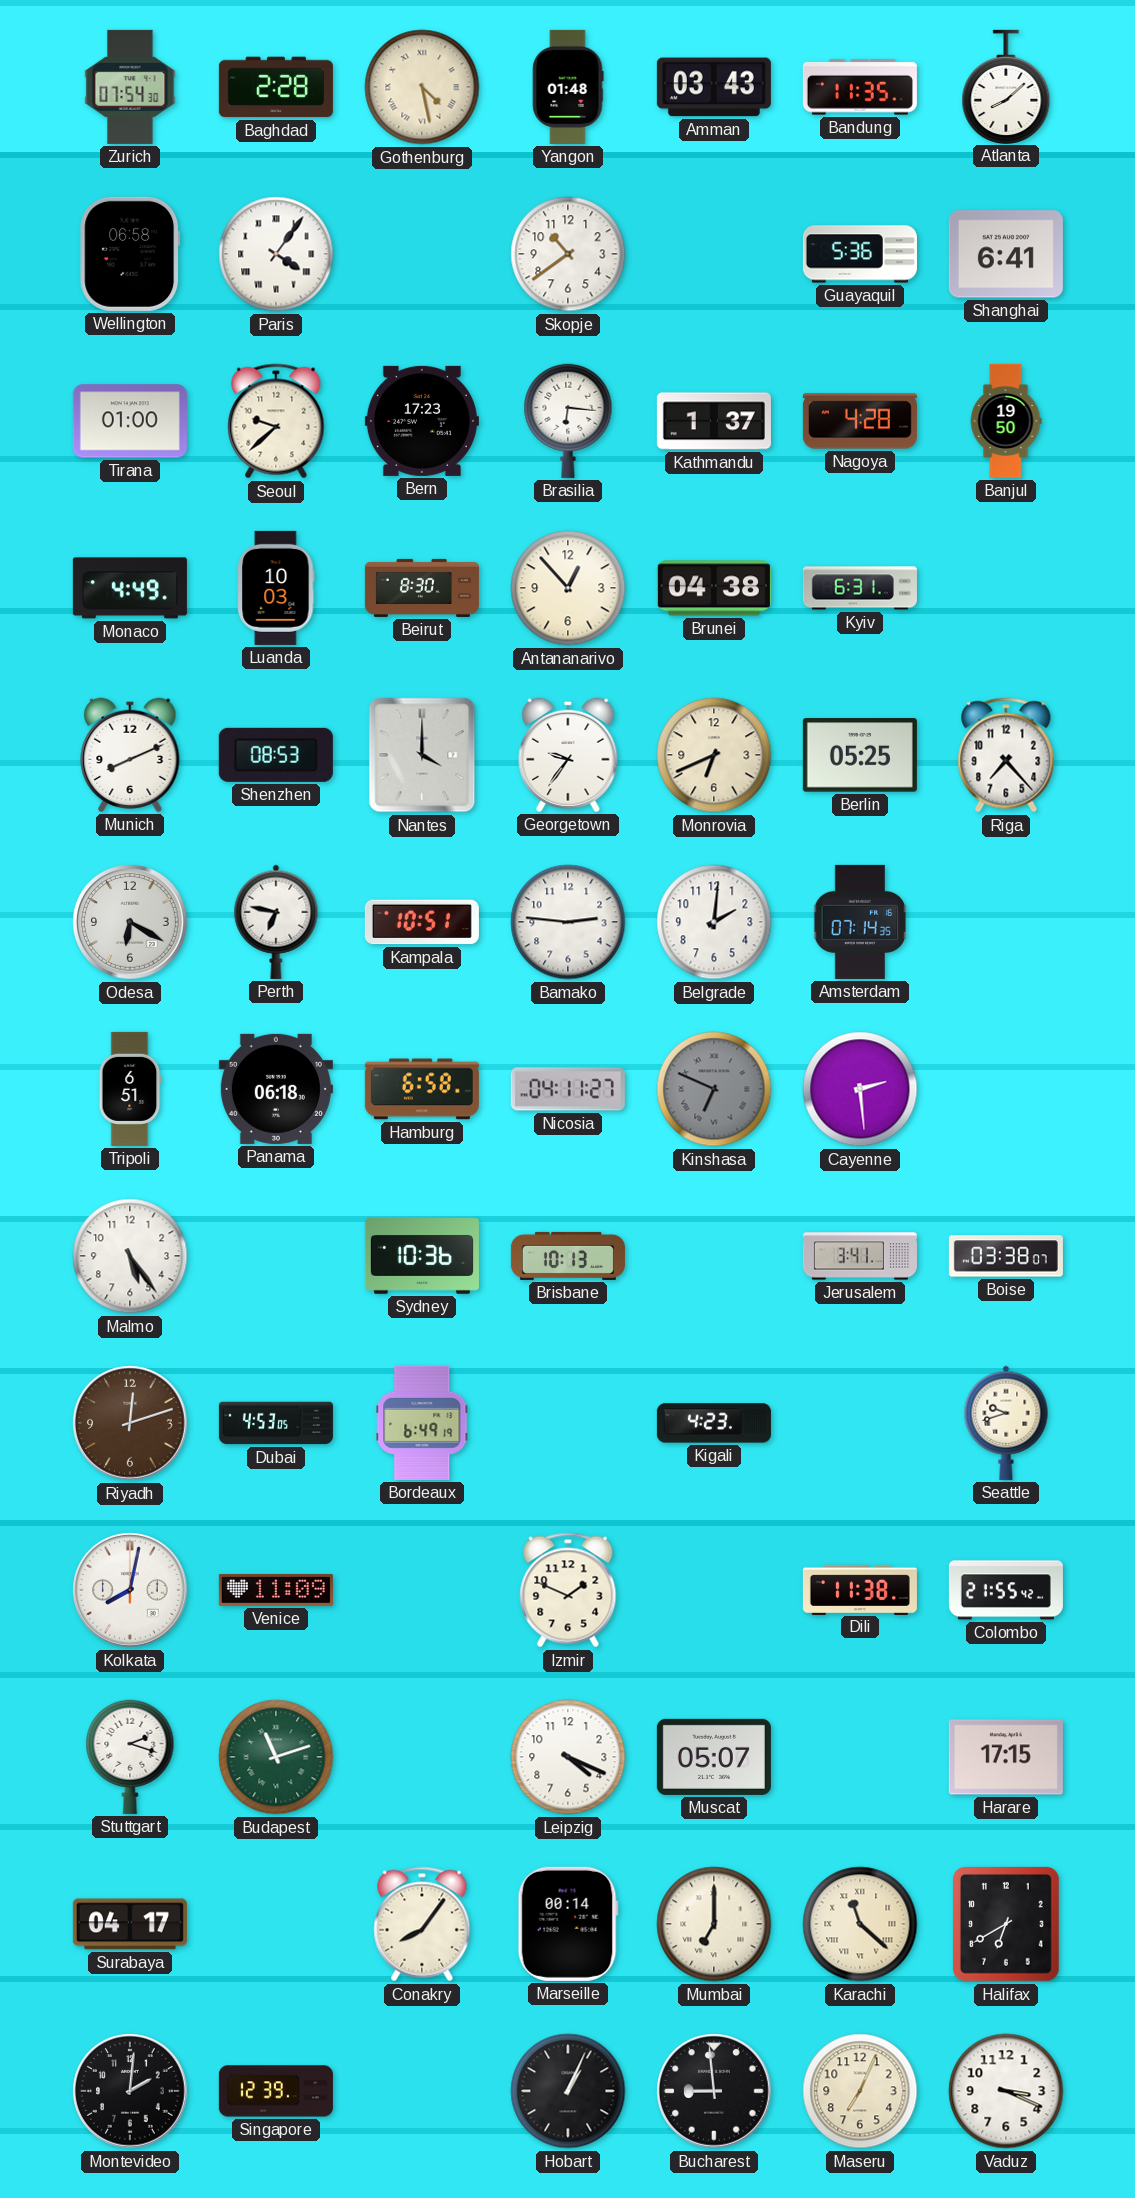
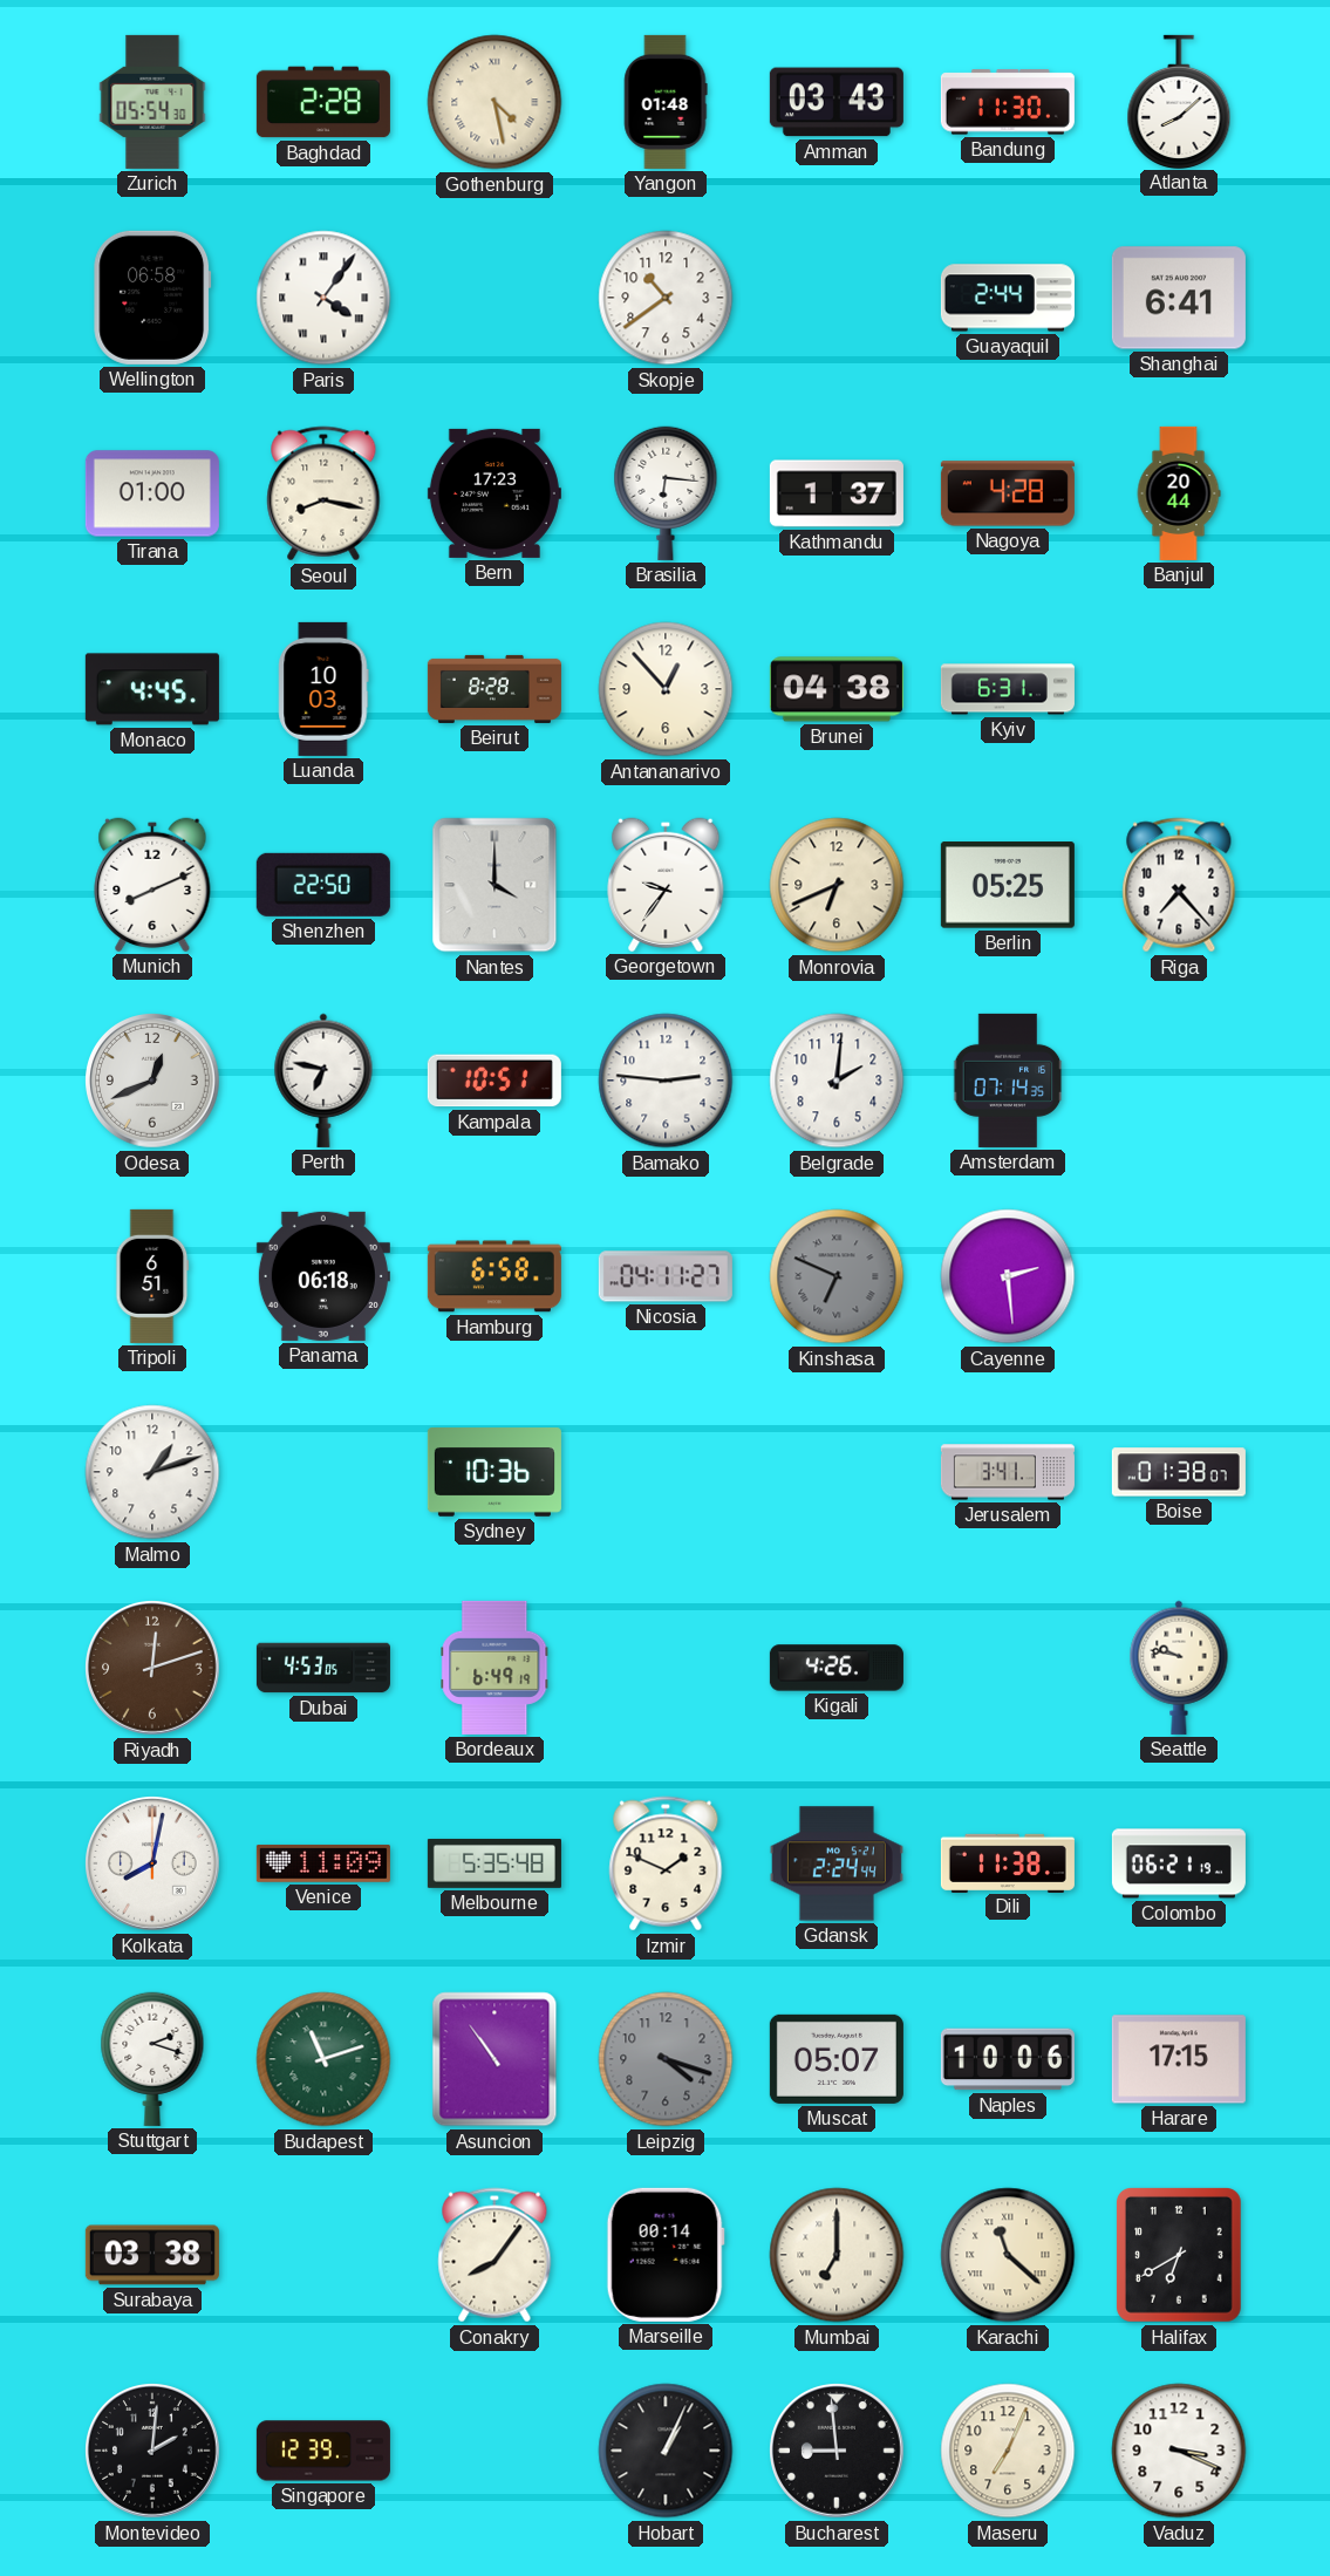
Zurich: 07:54 -> 05:54 (152, 102)
Bandung: 11:35 -> 11:30 (1008, 102)
Guayaquil: 5:36 -> 2:44 (1008, 298)
Seoul: 9:38 -> 8:17 (323, 493)
Banjul: 19:50 -> 20:44 (1179, 493)
Monaco: 4:49 -> 4:45 (152, 689)
Beirut: 8:30 -> 8:28 (495, 689)
Shenzhen: 08:53 -> 22:50 (323, 885)
Odesa: 6:20 -> 12:41 (154, 1082)
Malmo: 5:24 -> 1:12 (152, 1472)
Brisbane: 10:13 -> none (568, 1256)
Boise: 03:38 -> 01:38 (1179, 1472)
Kigali: 4:23 -> 4:26 (837, 1668)
Seattle: 9:42 -> 9:47 (1179, 1668)
Melbourne: none -> 5:35 (495, 1863)
Gdansk: none -> 2:24 (837, 1863)
Colombo: 21:55 -> 06:21 (1179, 1863)
Asuncion: none -> 10:54 (495, 2059)
Leipzig: 4:19 -> 4:18 (666, 2059)
Leipzig dial: white -> grey (666, 2059)
Naples: none -> 10:06 (1008, 2059)
Surabaya: 04:17 -> 03:38 (152, 2255)
